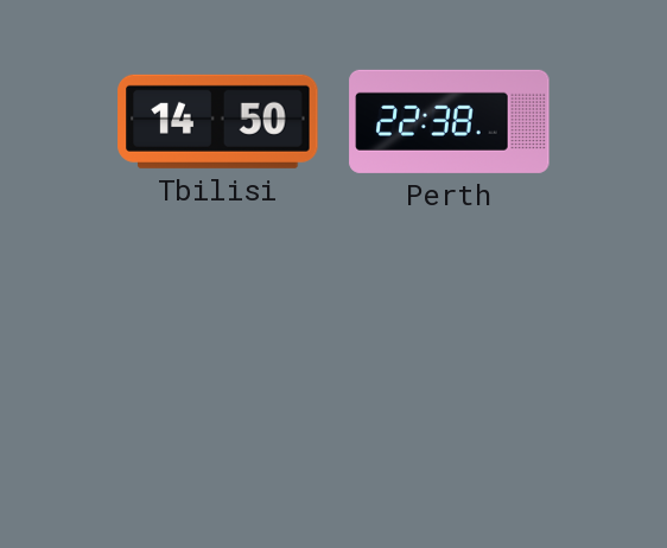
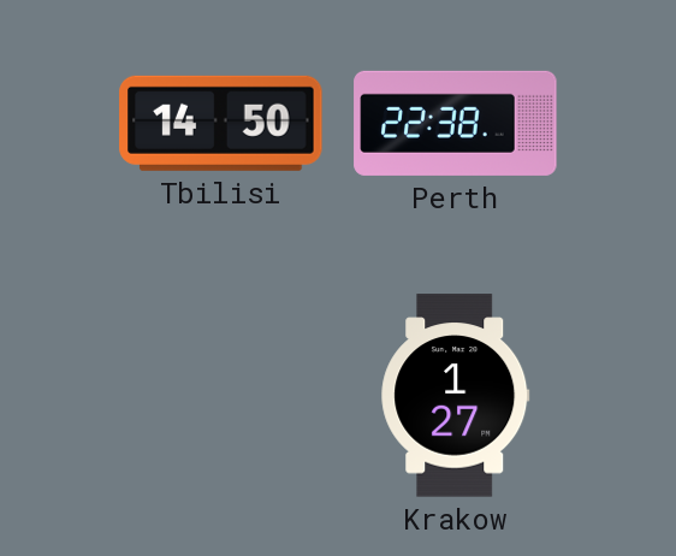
Krakow: none -> 1:27 (456, 396)
